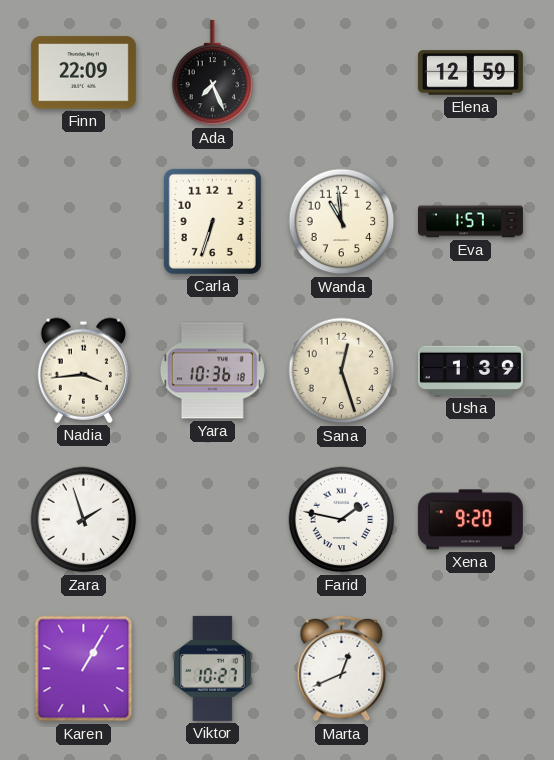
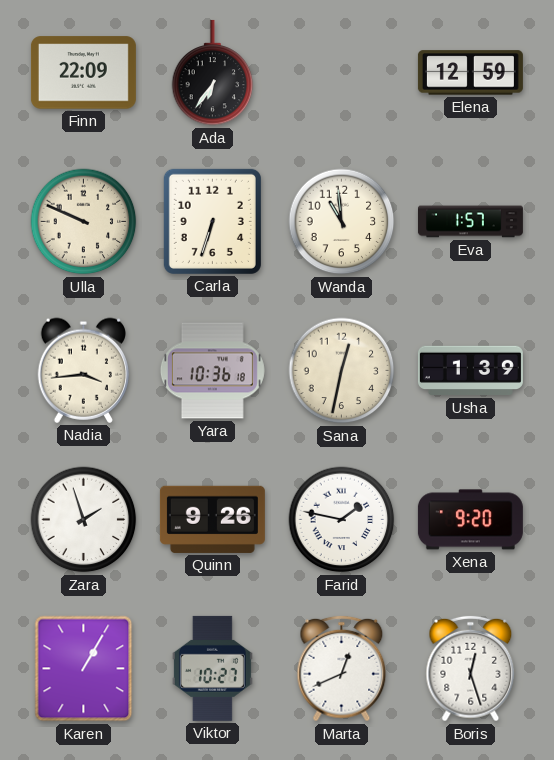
Ada: 7:26 -> 6:36 (213, 73)
Ulla: none -> 9:49 (84, 222)
Sana: 12:27 -> 12:32 (342, 371)
Quinn: none -> 9:26 (212, 519)
Boris: none -> 12:27 (471, 669)
